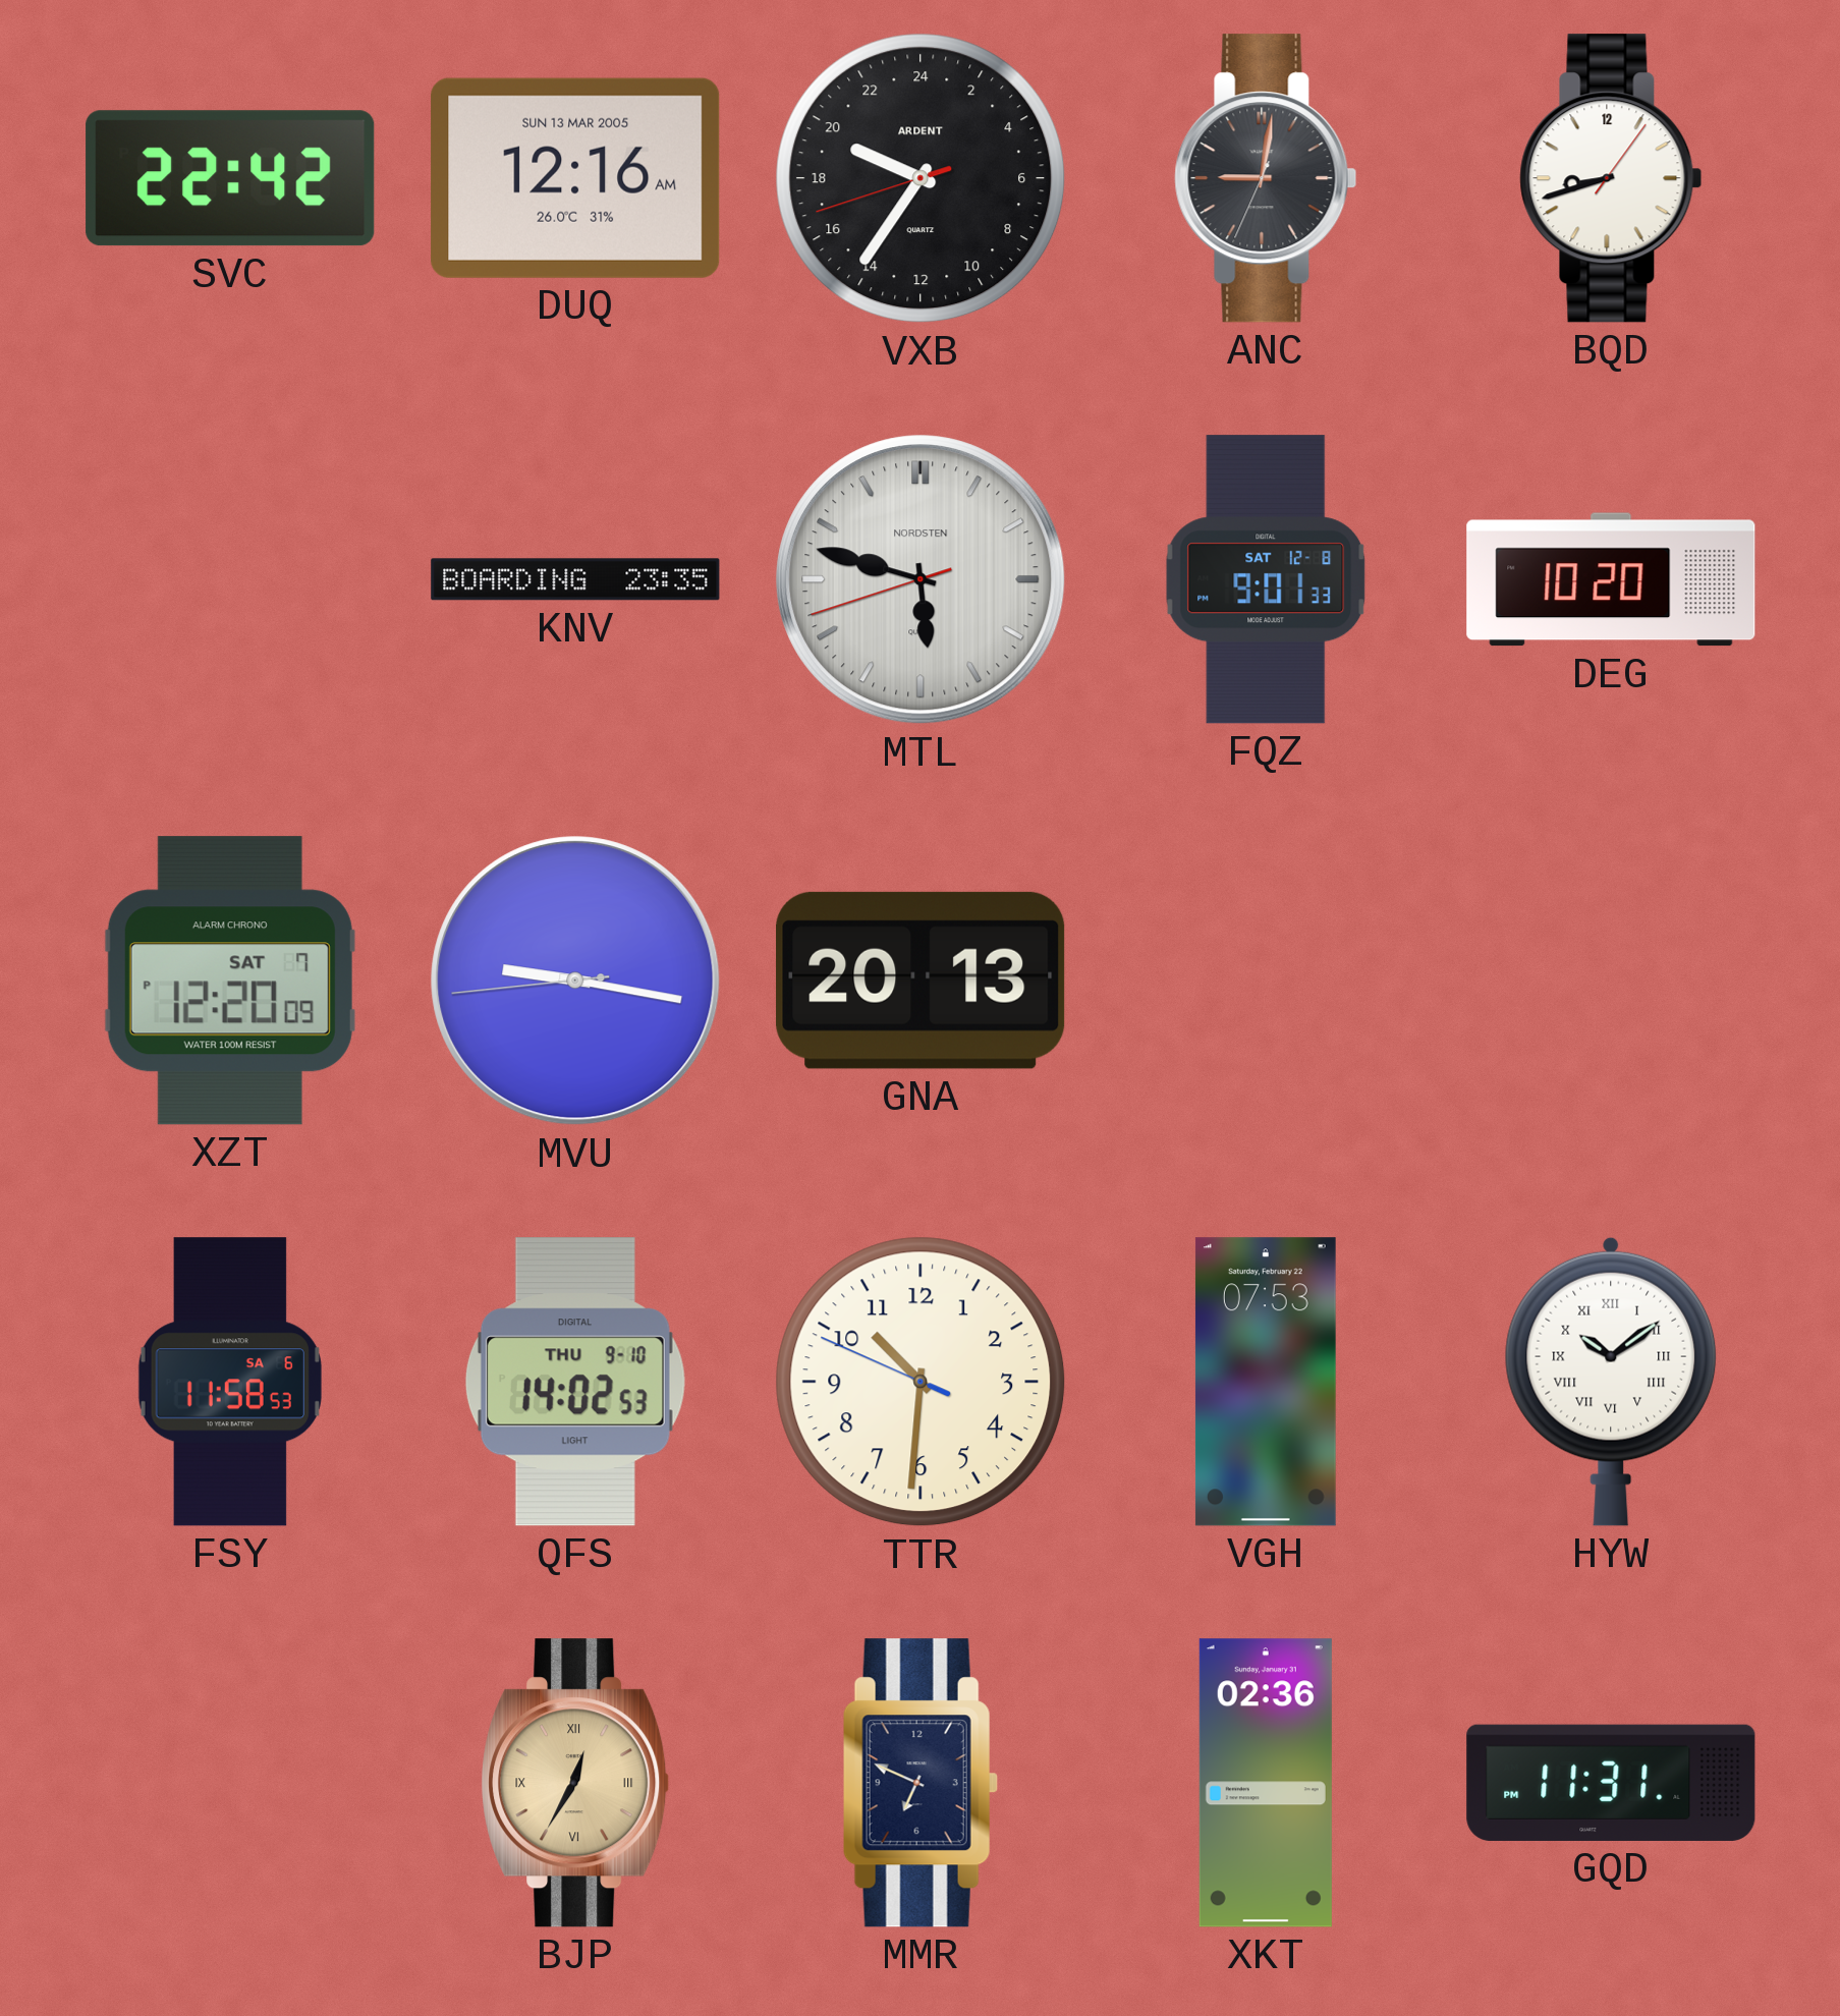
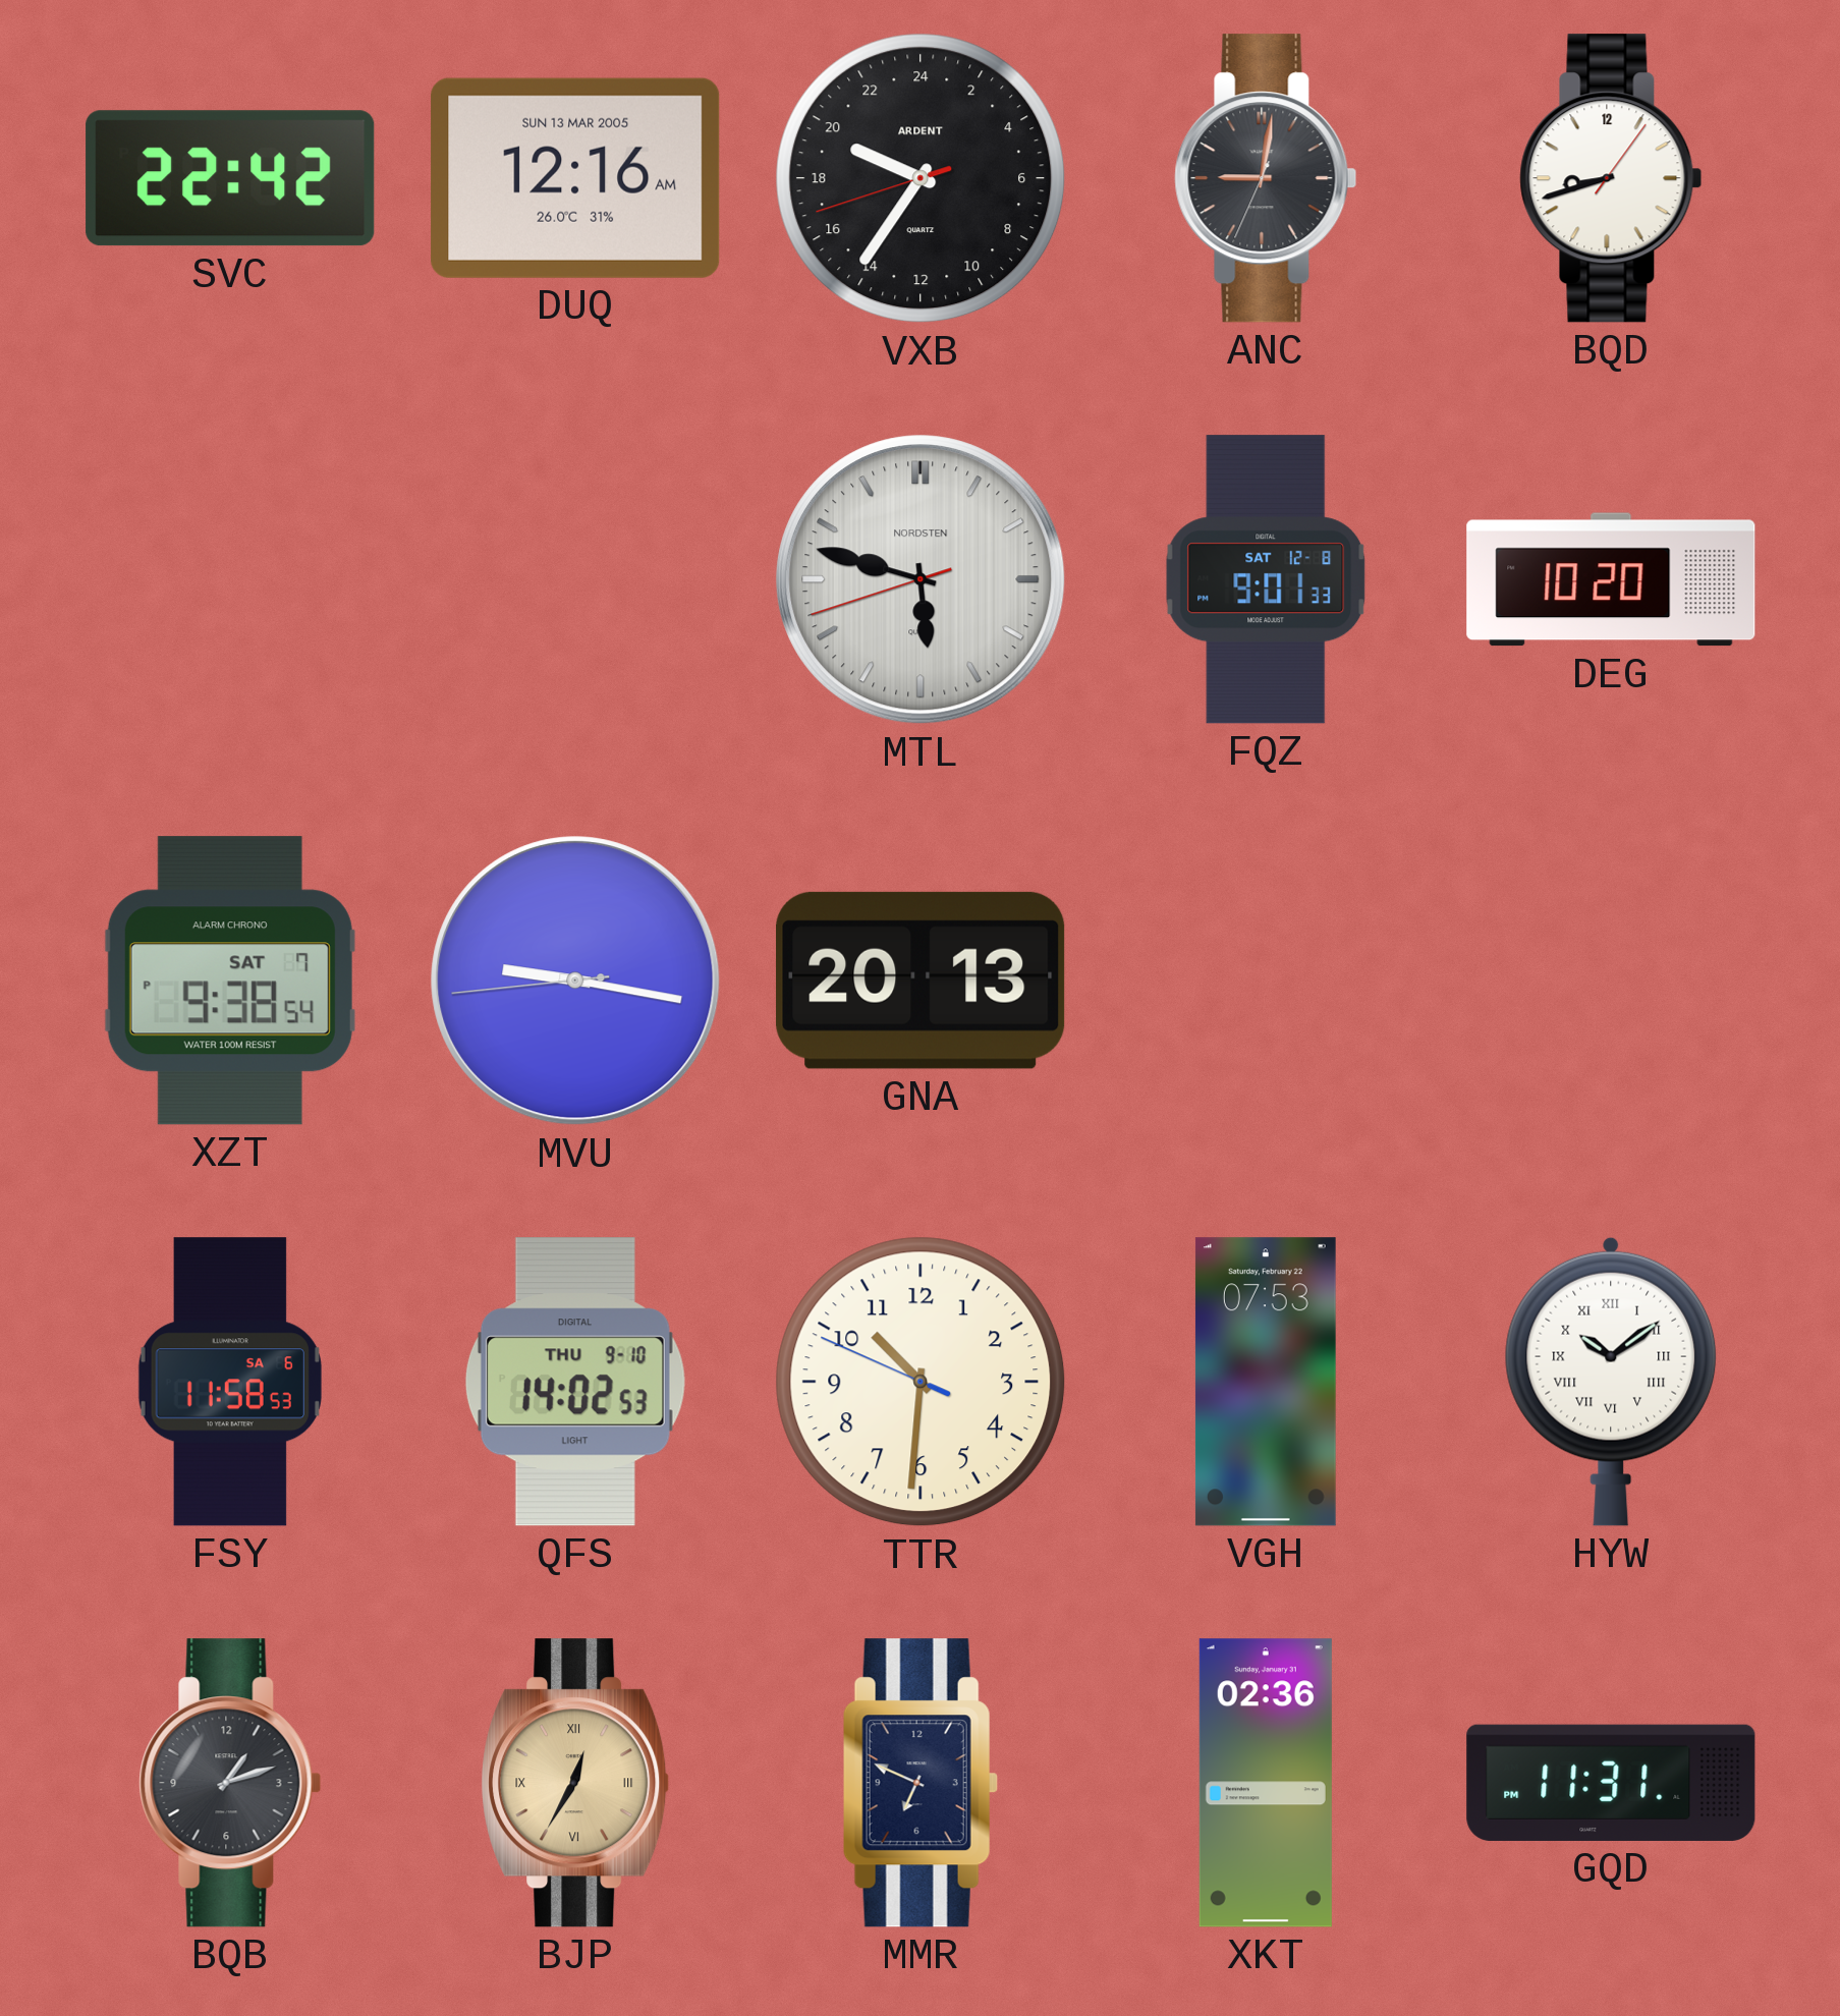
KNV: 23:35 -> none (575, 579)
XZT: 12:20 -> 9:38 (230, 981)
BQB: none -> 1:12 (230, 1783)
